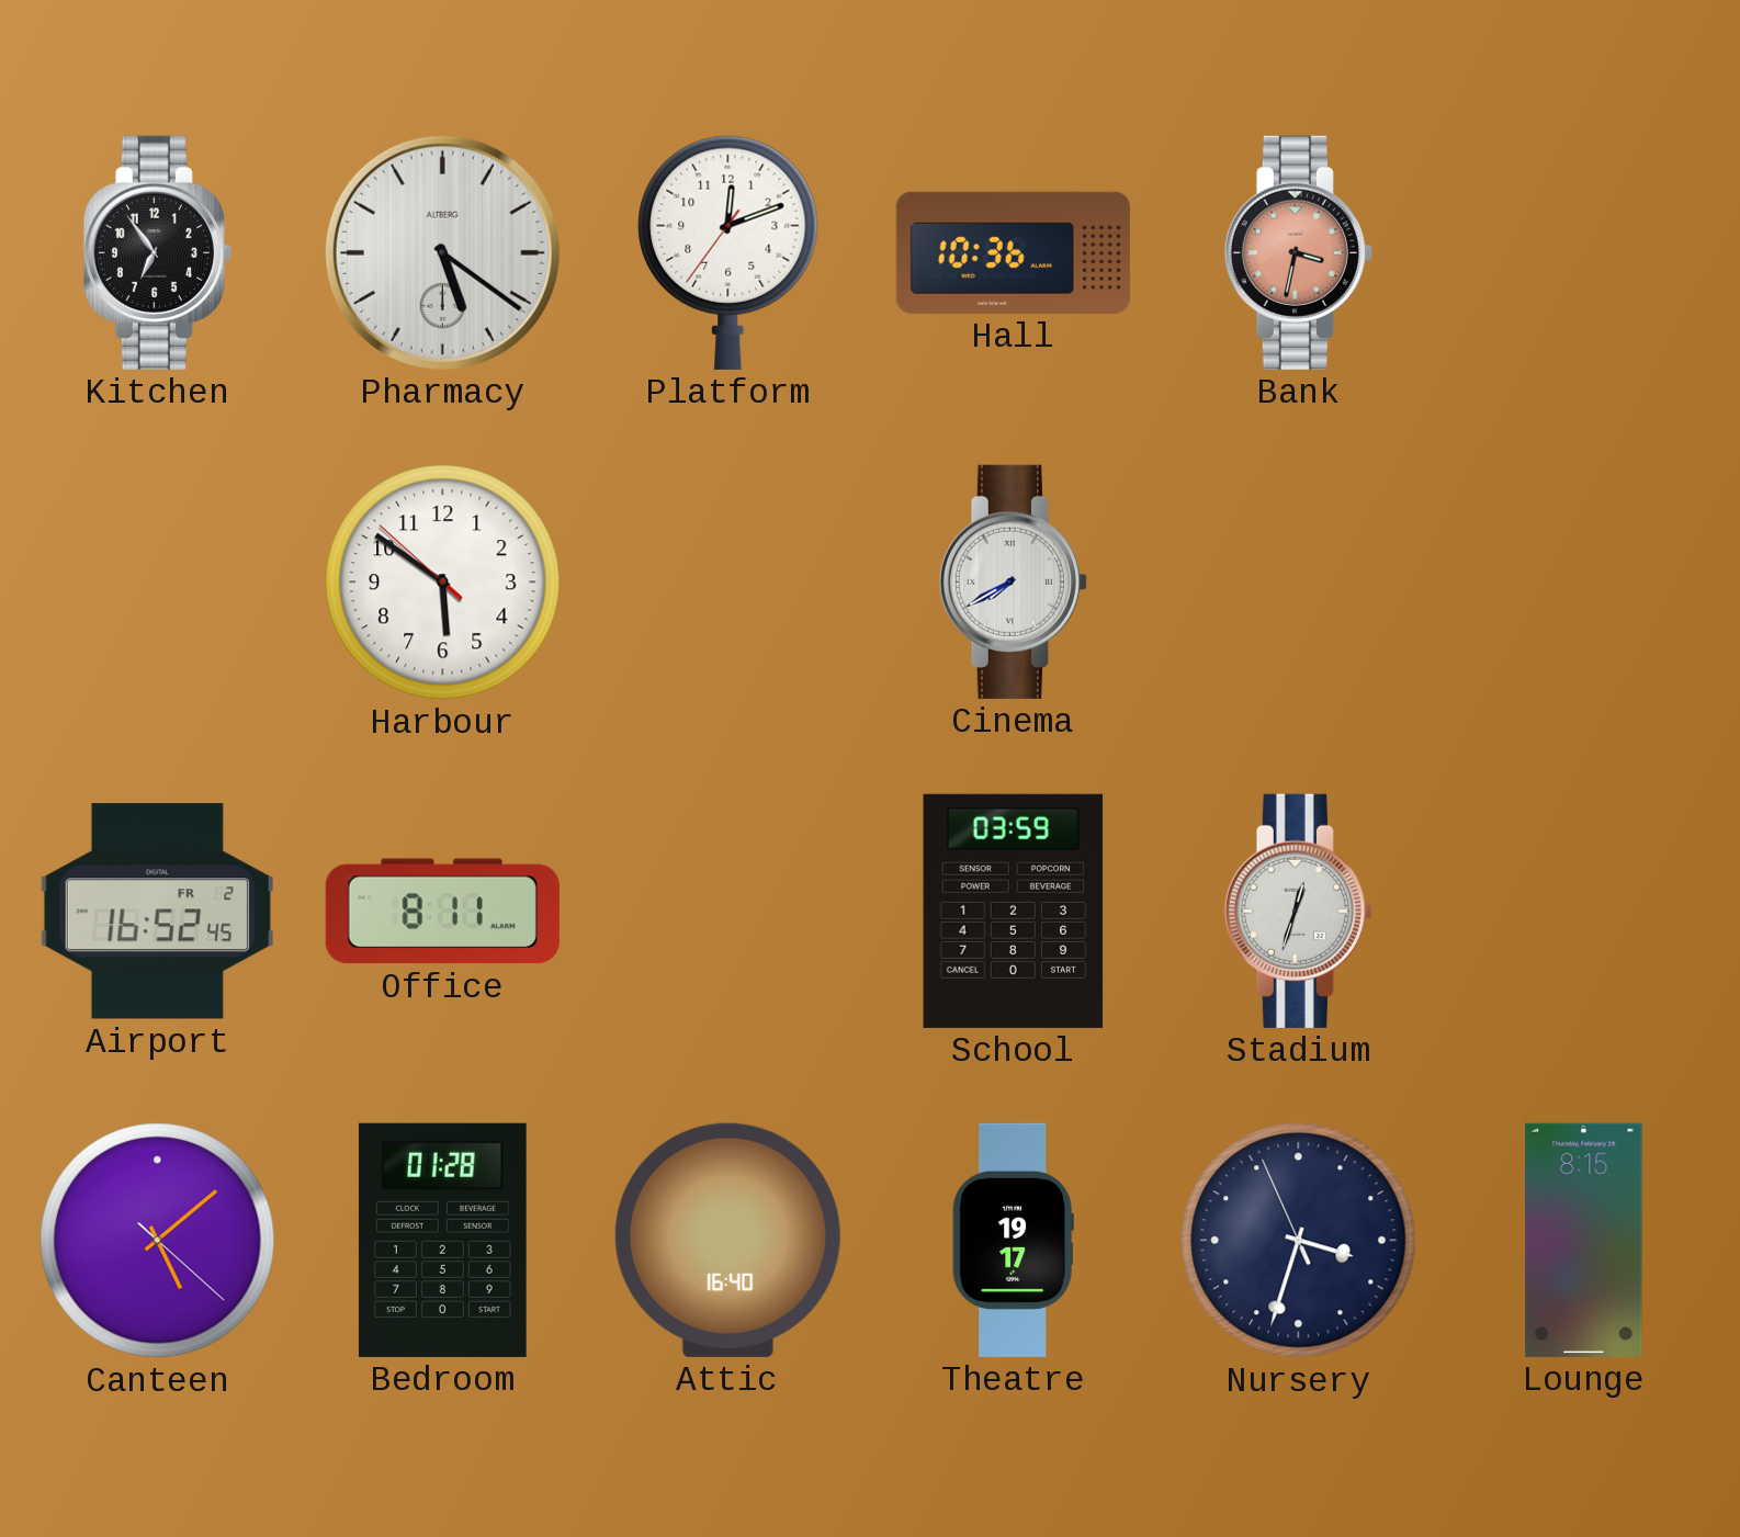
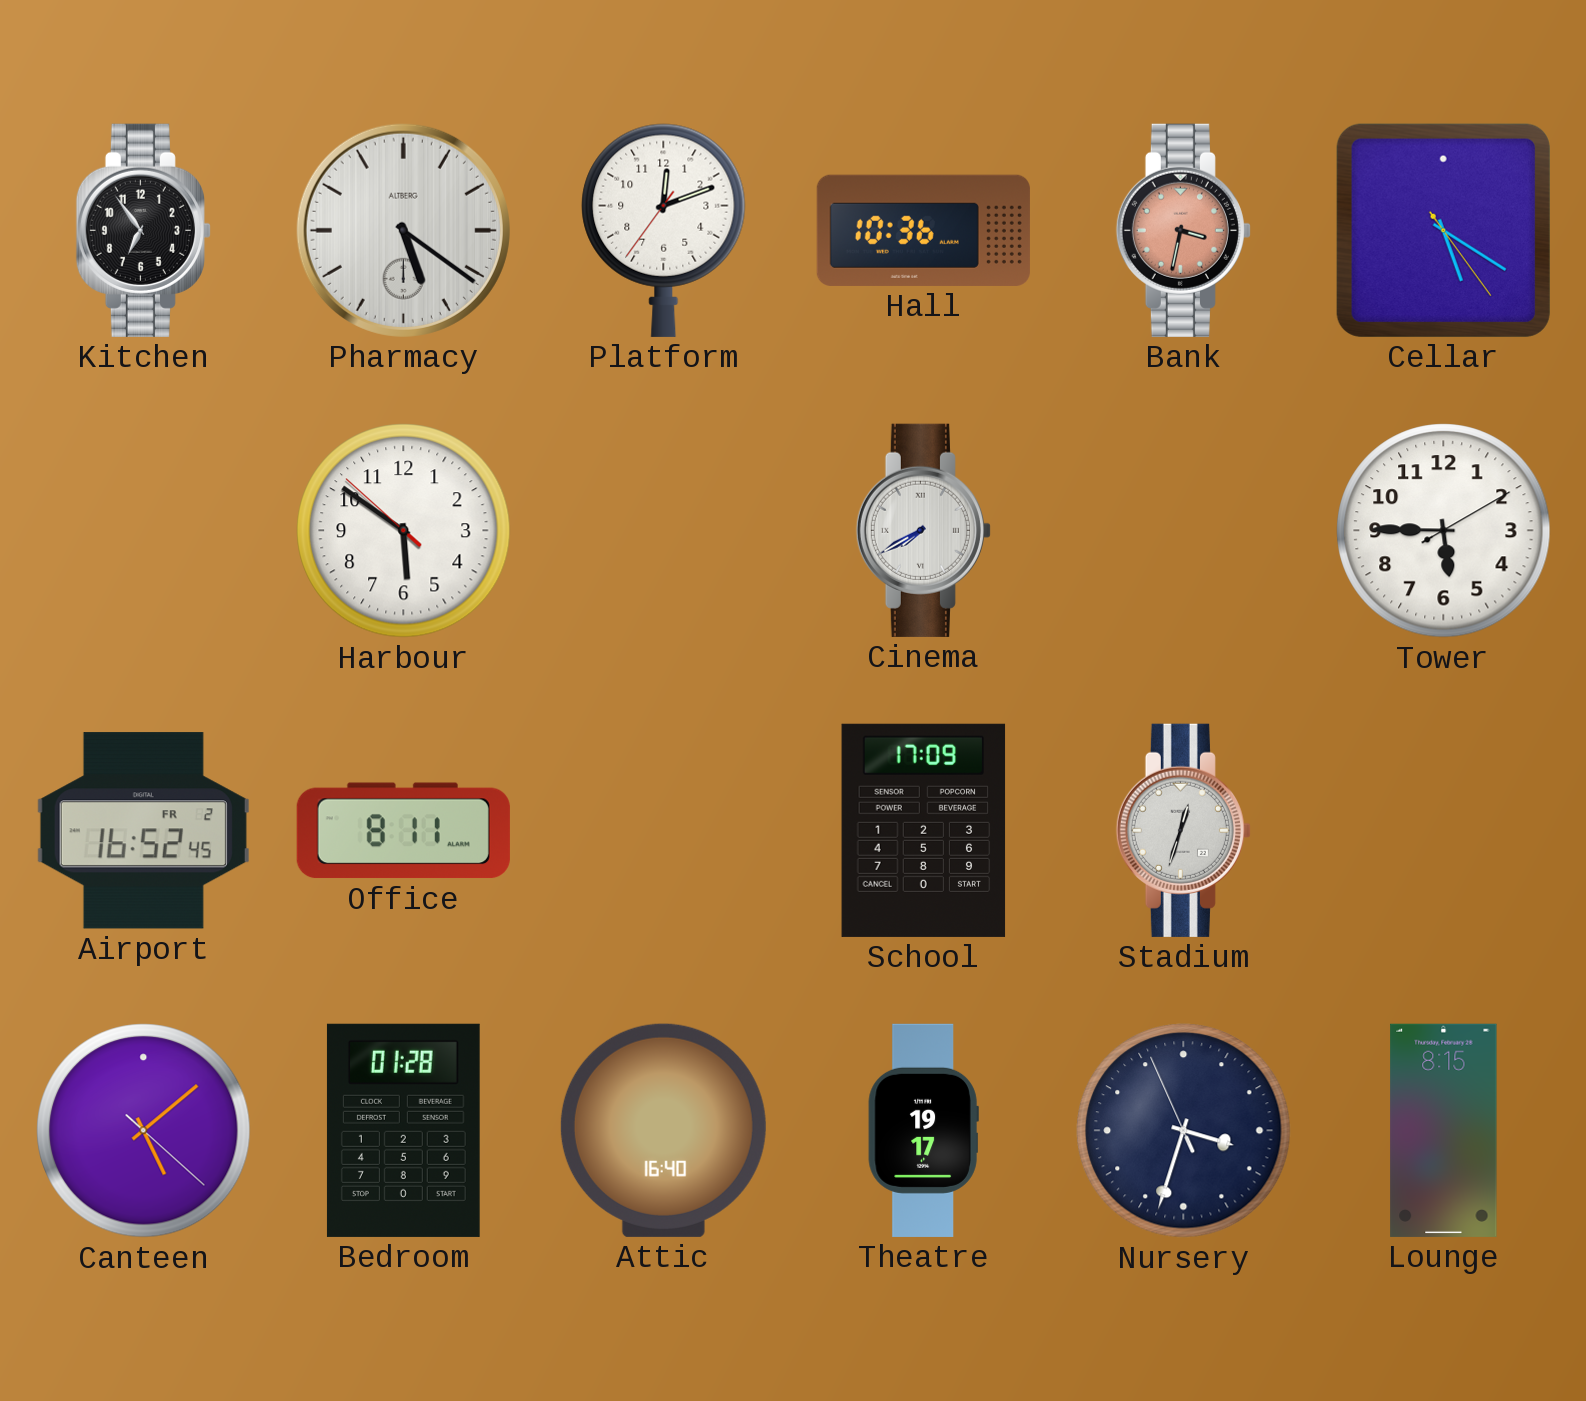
Cellar: none -> 5:20 (1443, 230)
Tower: none -> 5:45 (1444, 531)
School: 03:59 -> 17:09 (924, 830)
